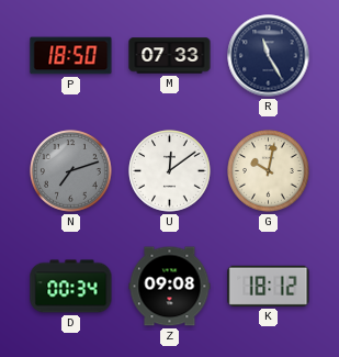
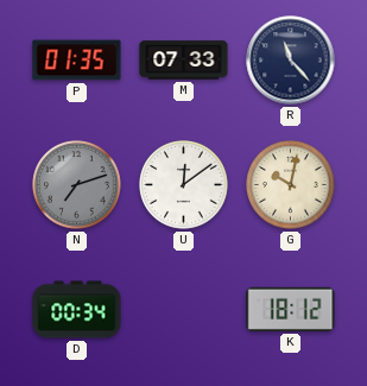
P: 18:50 -> 01:35 (77, 61)
R: 11:25 -> 11:23 (291, 61)
Z: 09:08 -> none (170, 287)
